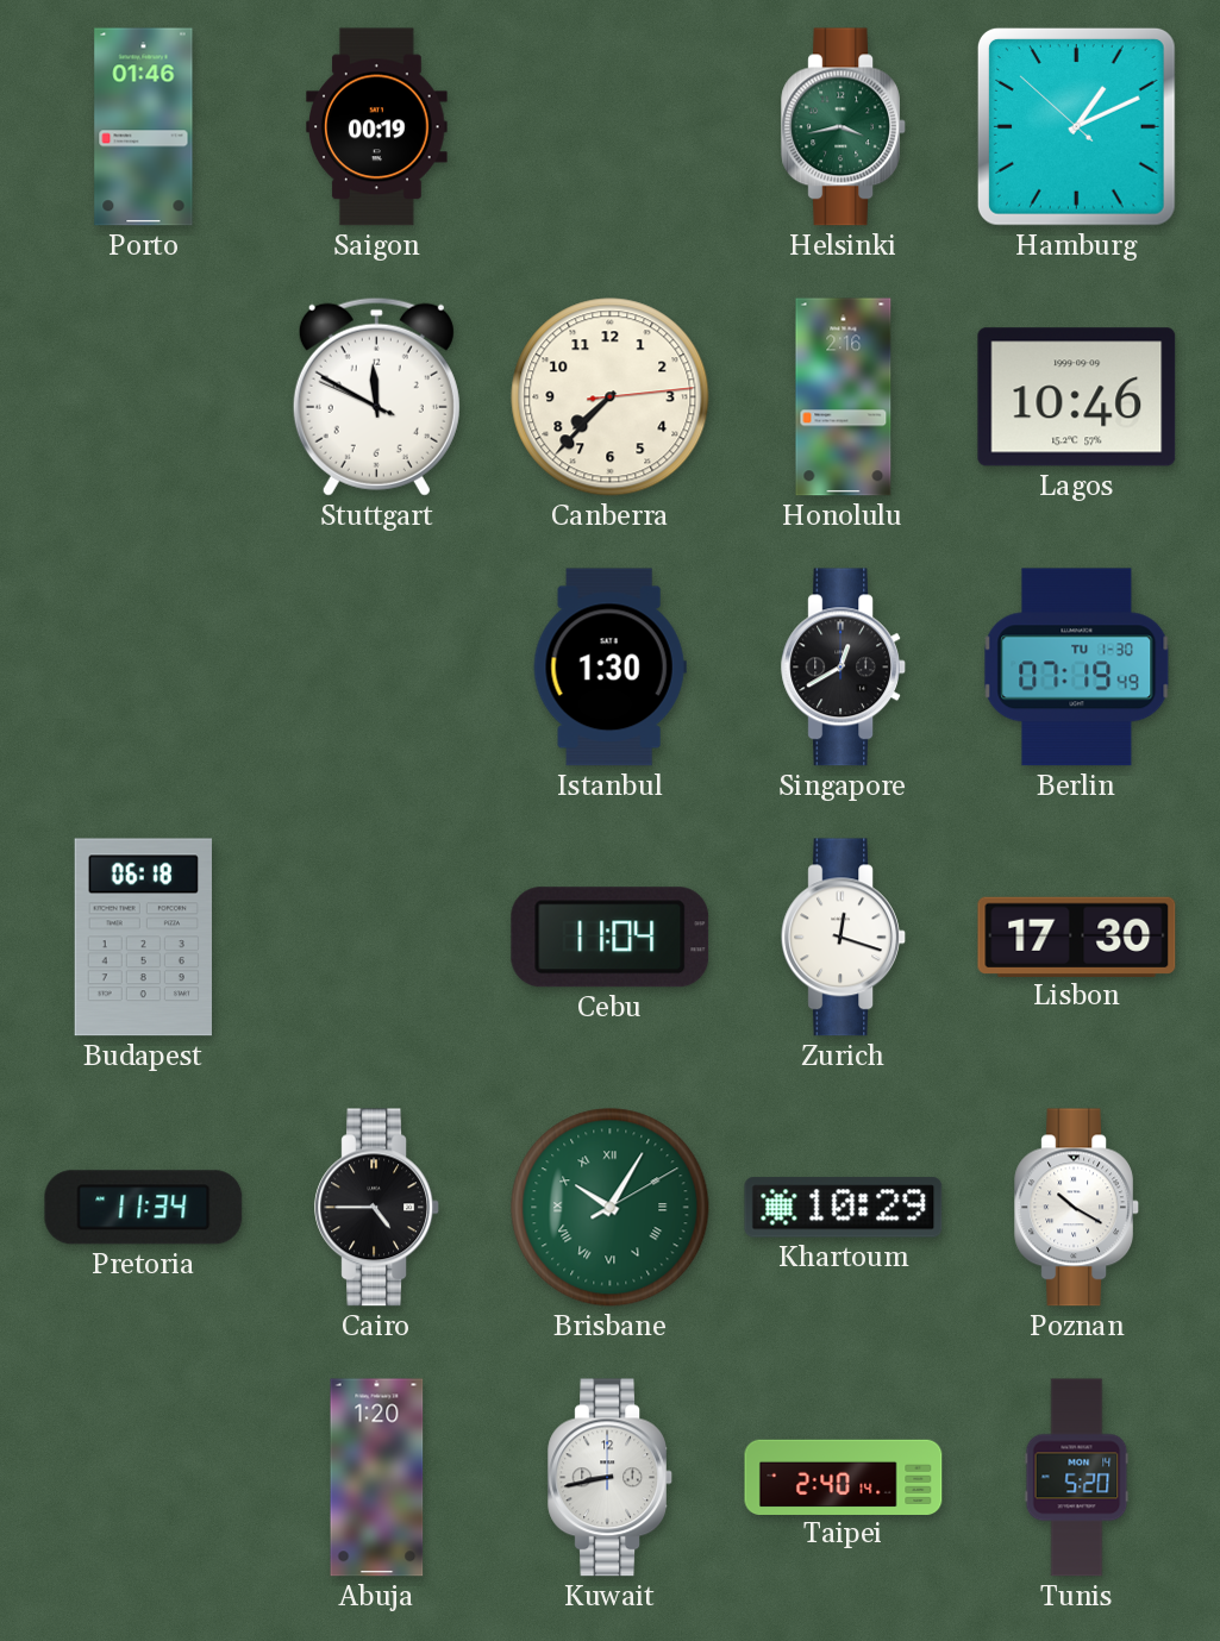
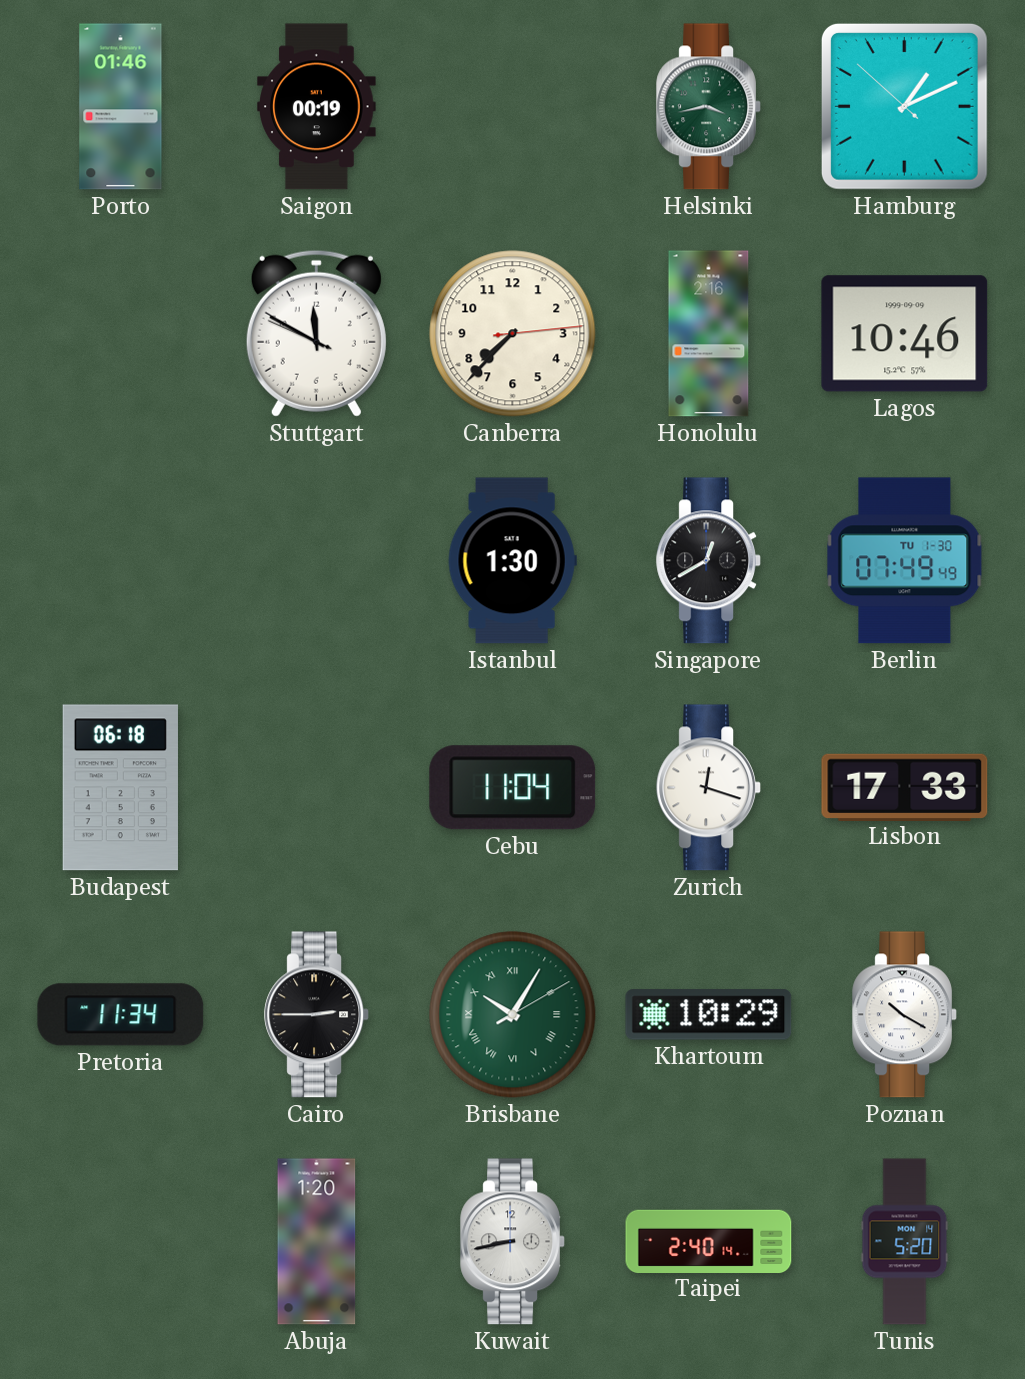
Berlin: 07:19 -> 07:49 (905, 561)
Lisbon: 17:30 -> 17:33 (905, 787)
Cairo: 4:45 -> 2:45 (316, 1015)
